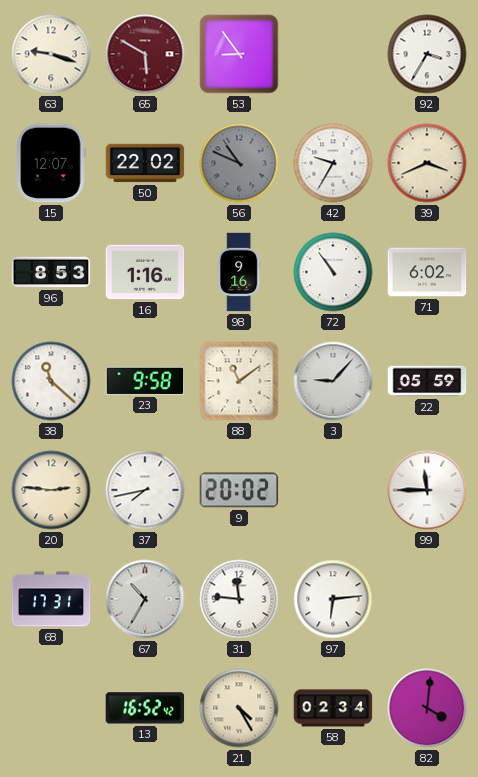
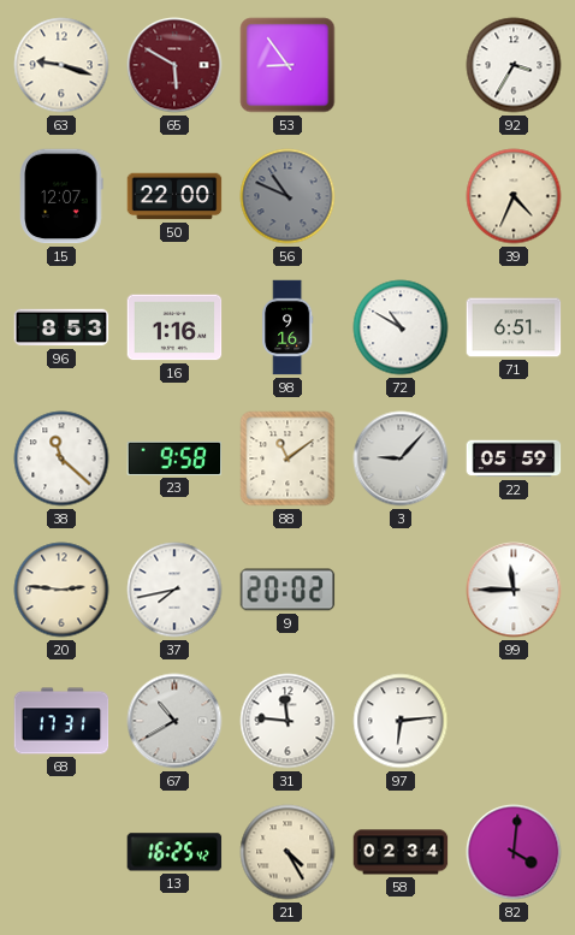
50: 22:02 -> 22:00 (174, 196)
42: 9:35 -> none (333, 163)
39: 3:41 -> 4:34 (514, 196)
72: 10:54 -> 10:50 (401, 327)
71: 6:02 -> 6:51 (514, 327)
67: 10:35 -> 10:40 (174, 721)
13: 16:52 -> 16:25 (174, 852)
